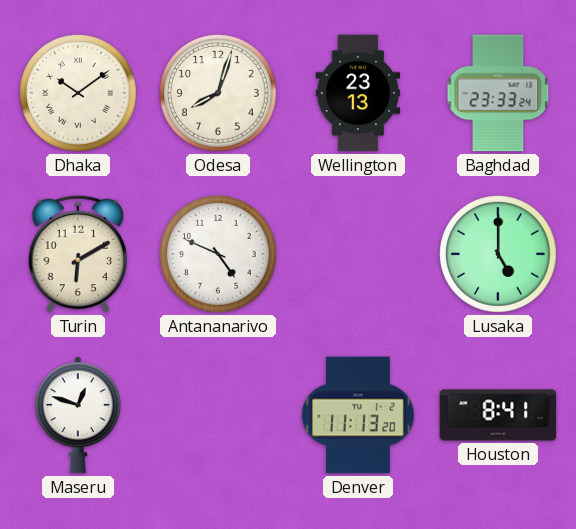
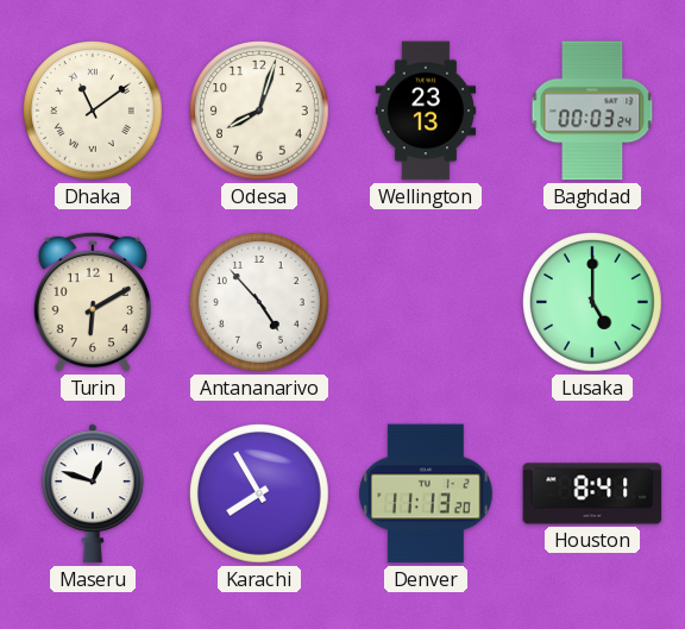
Dhaka: 10:09 -> 11:09 (94, 112)
Baghdad: 23:33 -> 00:03 (592, 111)
Antananarivo: 4:49 -> 4:53 (260, 303)
Karachi: none -> 7:55 (260, 495)
